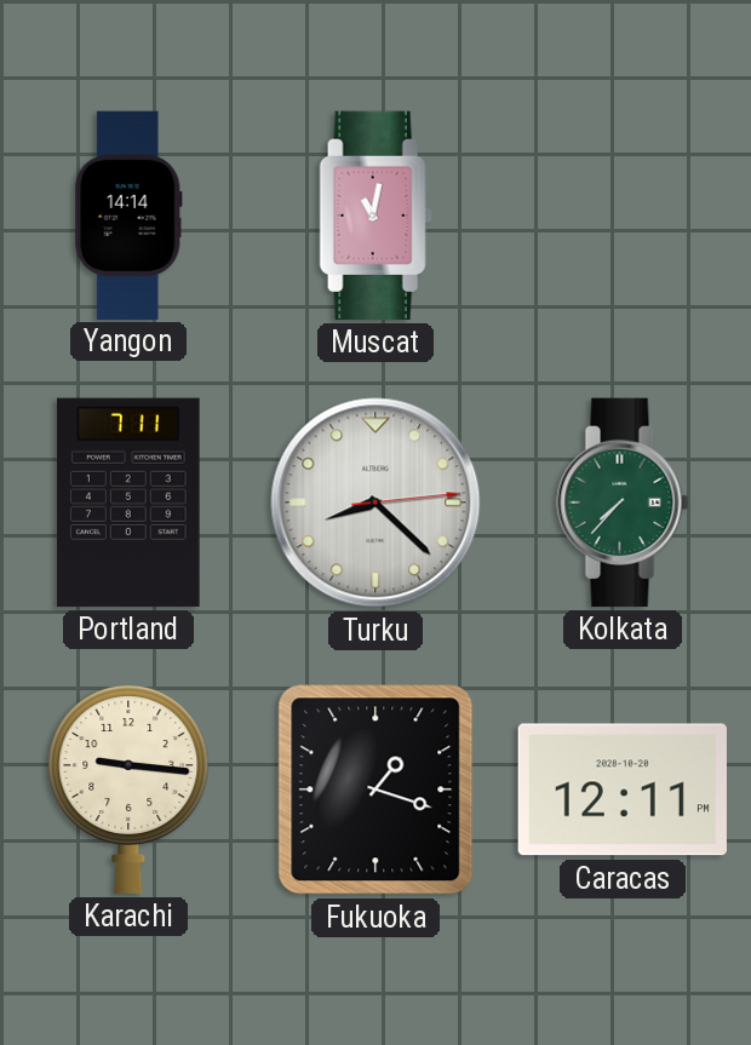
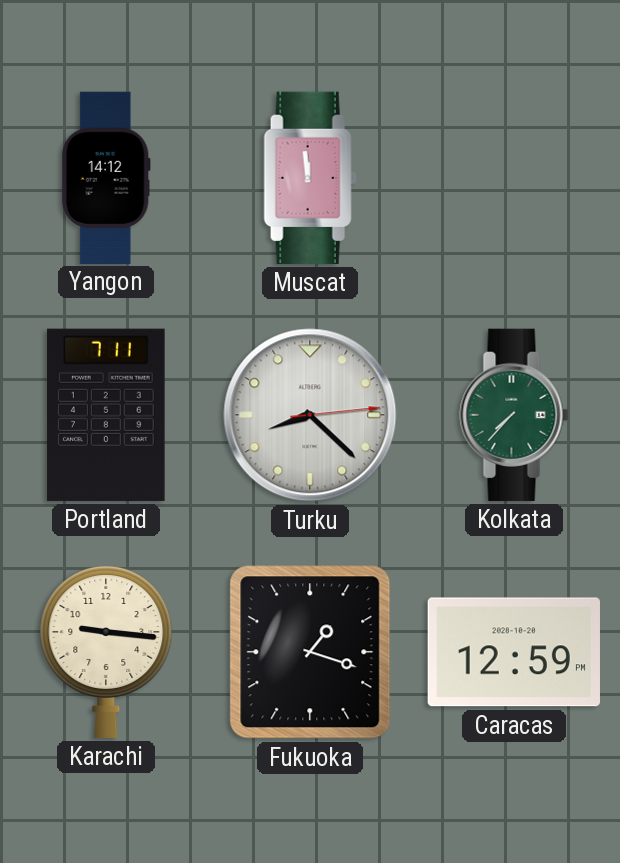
Yangon: 14:14 -> 14:12 (106, 177)
Muscat: 11:02 -> 11:59 (310, 178)
Caracas: 12:11 -> 12:59 (514, 652)
